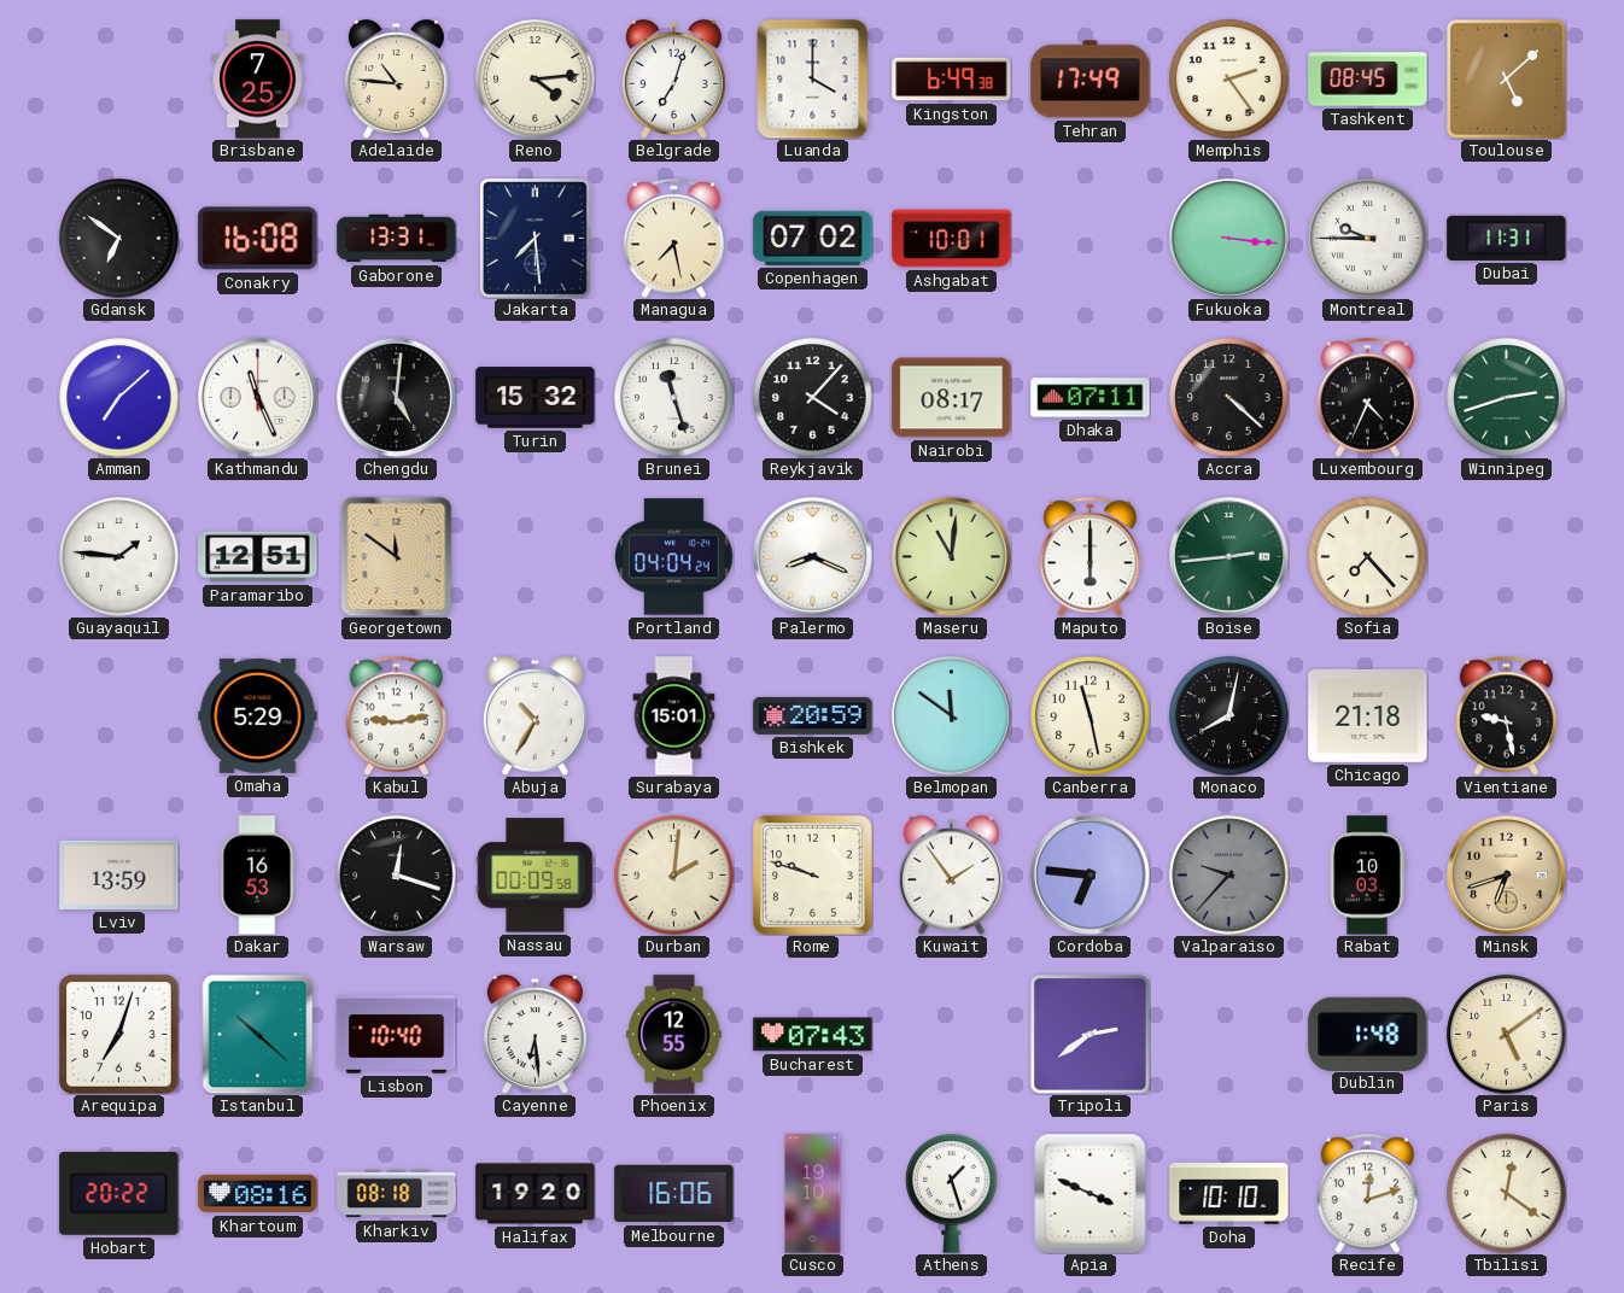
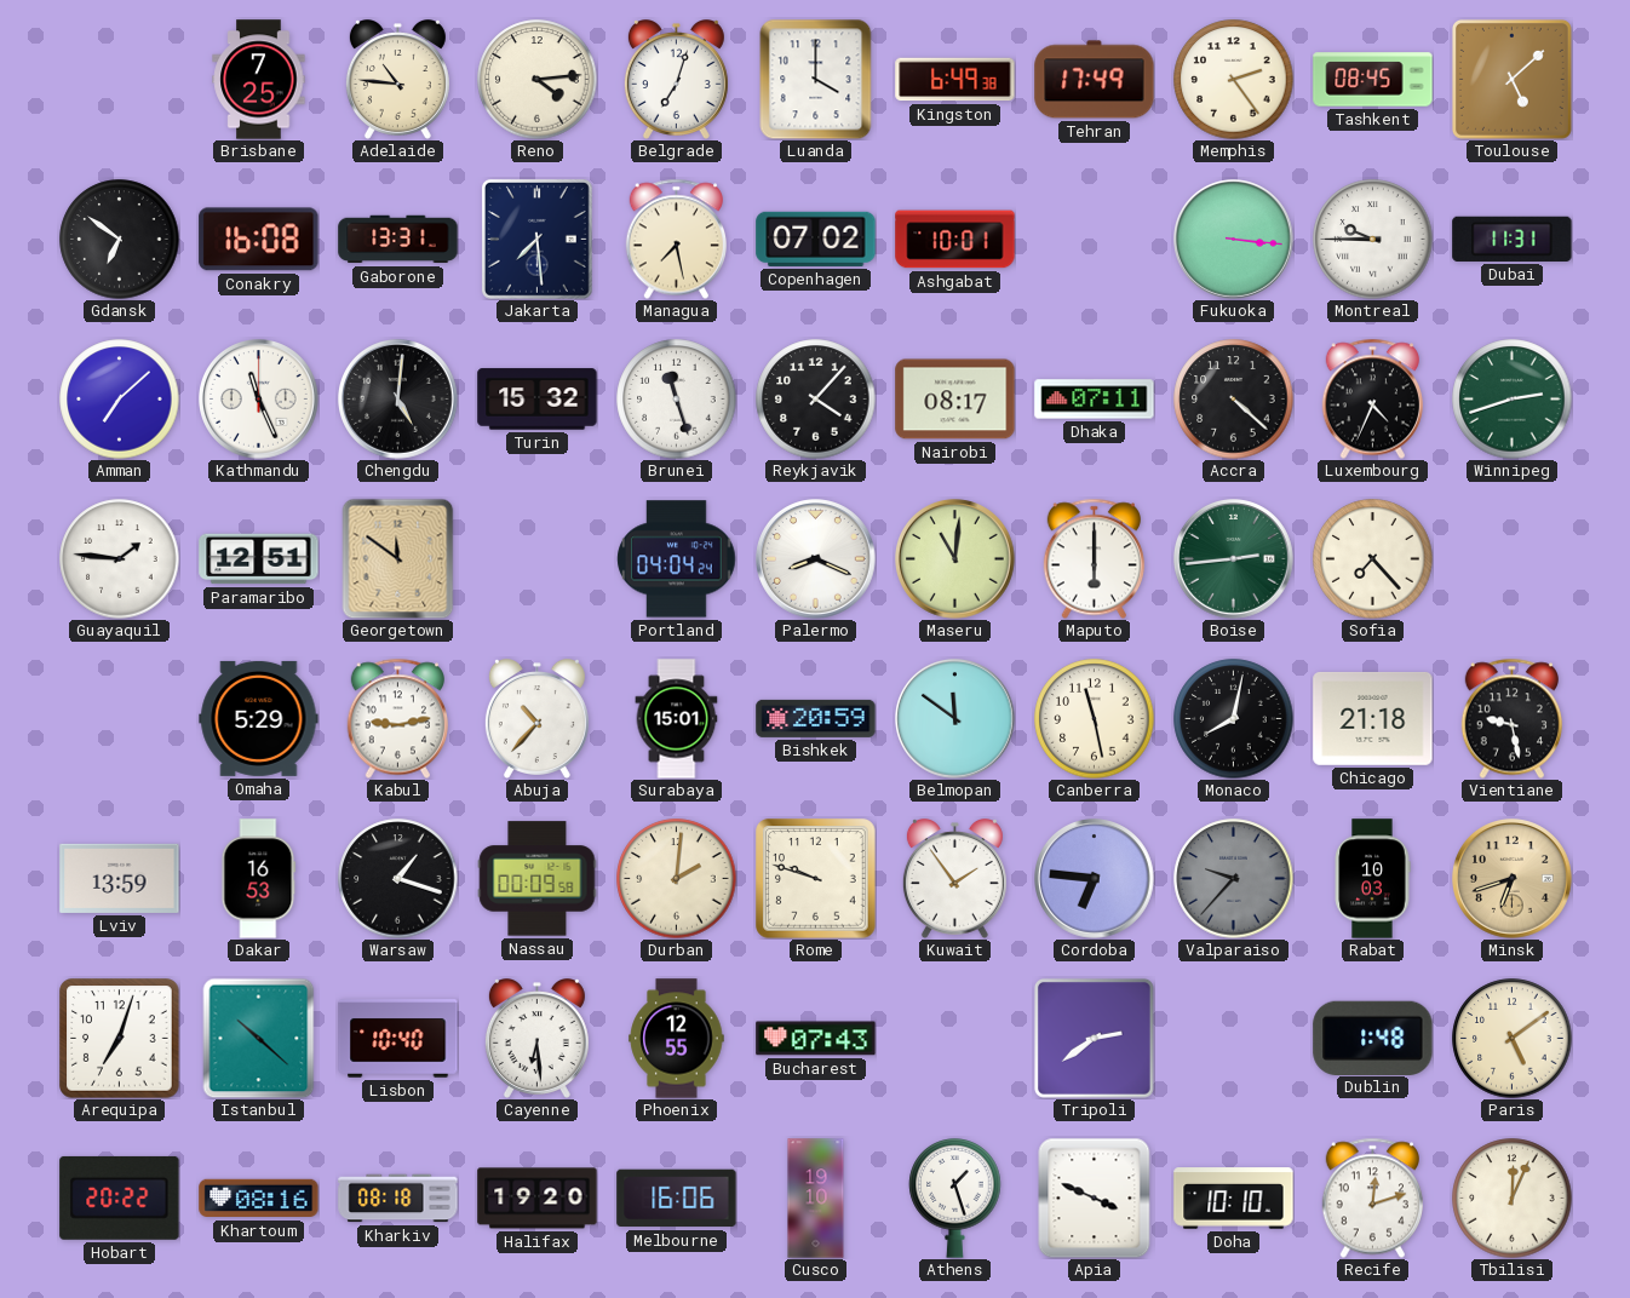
Abuja: 10:35 -> 10:37 (536, 719)
Warsaw: 12:18 -> 1:18 (398, 879)
Tbilisi: 12:21 -> 12:04 (1513, 1199)
